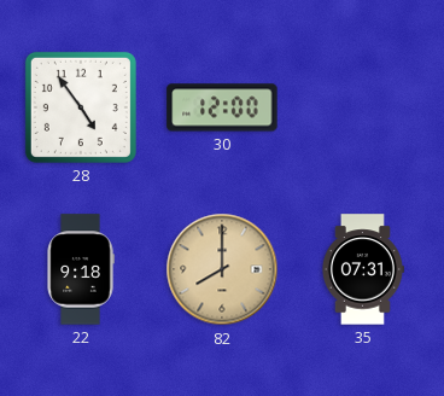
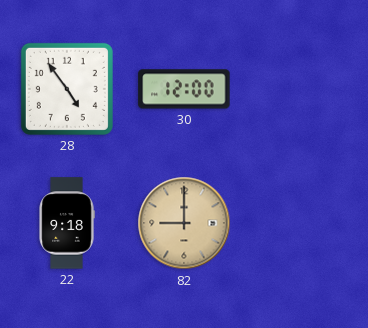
82: 8:00 -> 9:00 (184, 223)
35: 07:31 -> none (362, 269)
